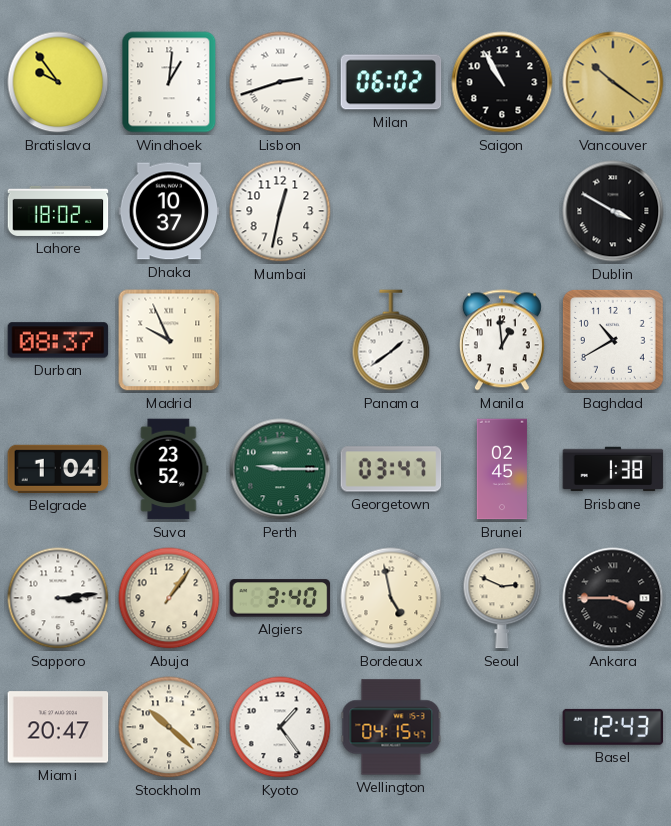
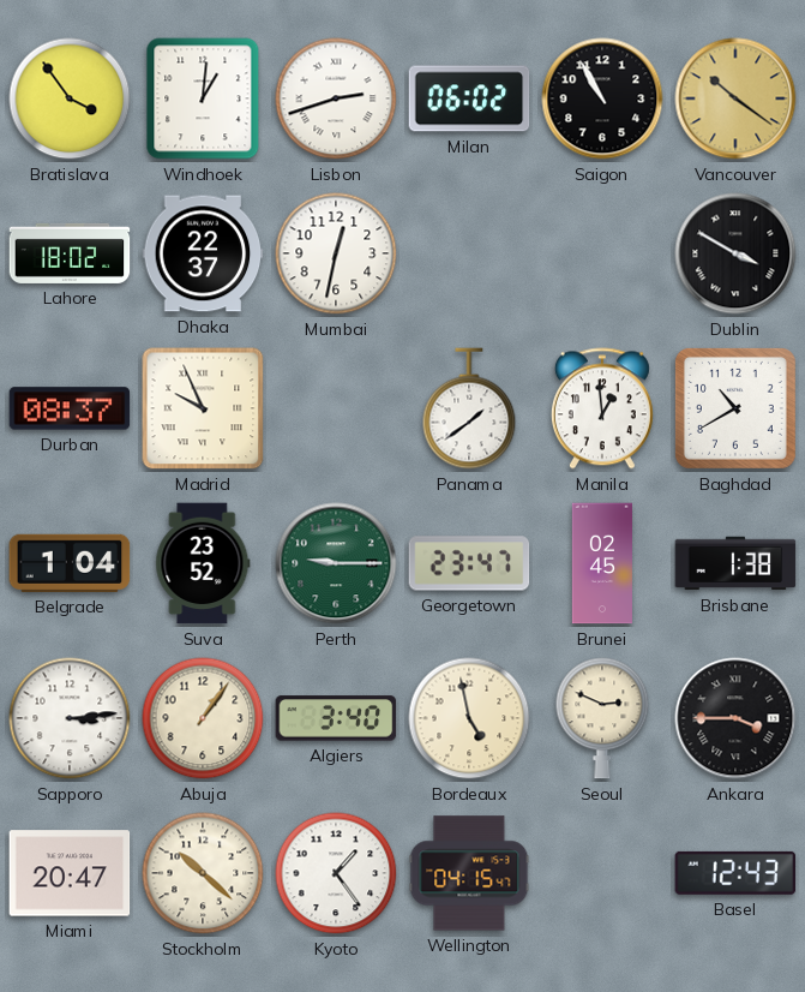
Bratislava: 9:54 -> 3:54 (70, 98)
Dhaka: 10:37 -> 22:37 (203, 253)
Georgetown: 03:47 -> 23:47 (469, 563)
